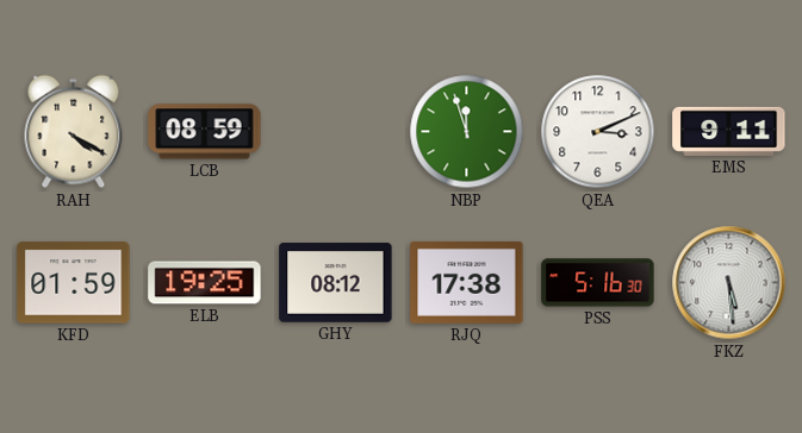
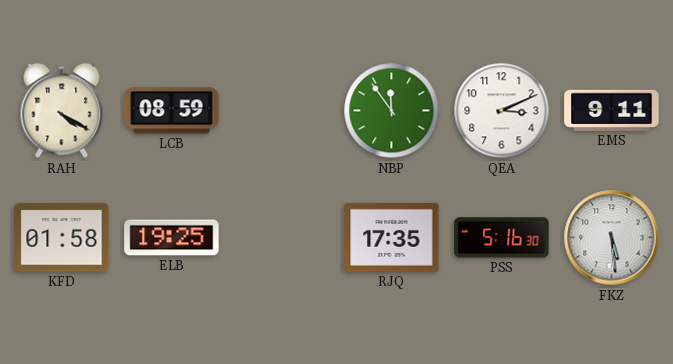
NBP: 11:57 -> 11:54 (392, 111)
KFD: 01:59 -> 01:58 (62, 238)
GHY: 08:12 -> none (336, 283)
RJQ: 17:38 -> 17:35 (392, 237)
